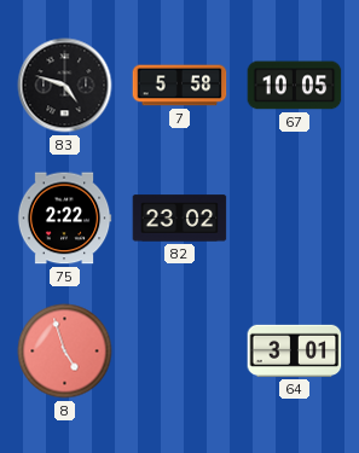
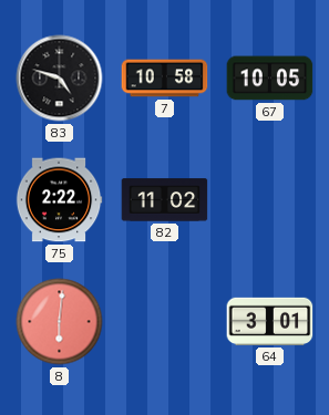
7: 5:58 -> 10:58 (165, 79)
82: 23:02 -> 11:02 (165, 200)
8: 4:57 -> 6:01 (60, 322)
